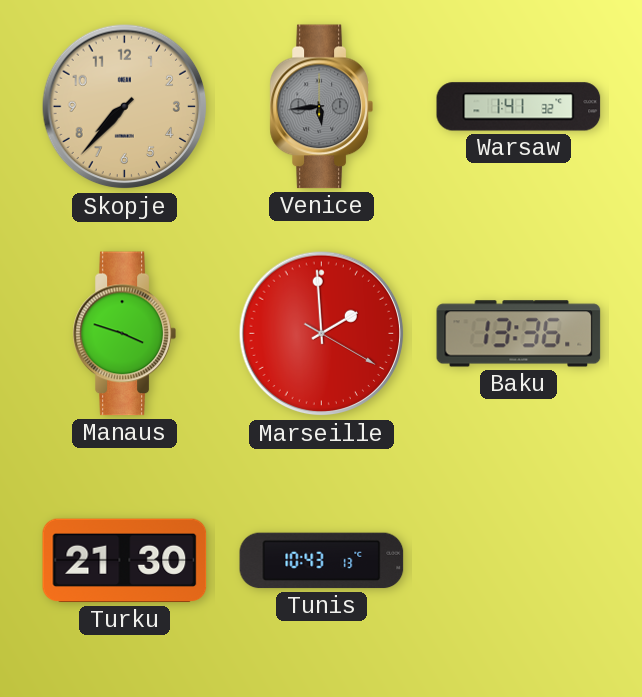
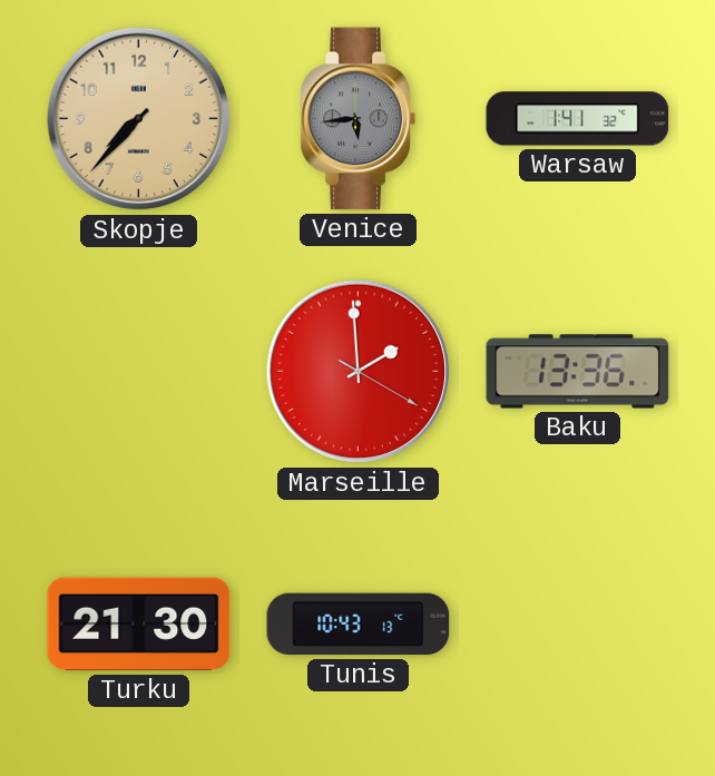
Manaus: 3:48 -> none (124, 334)
